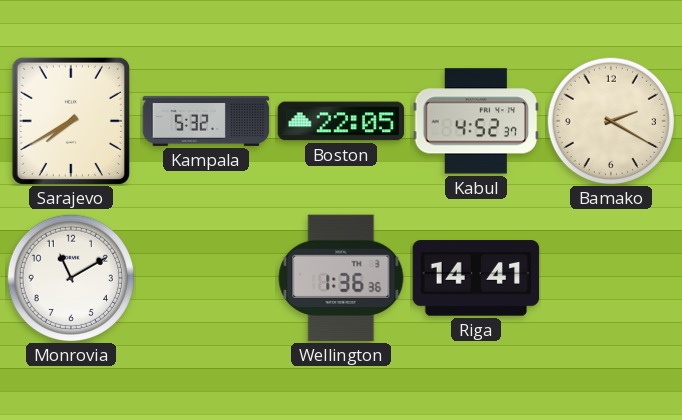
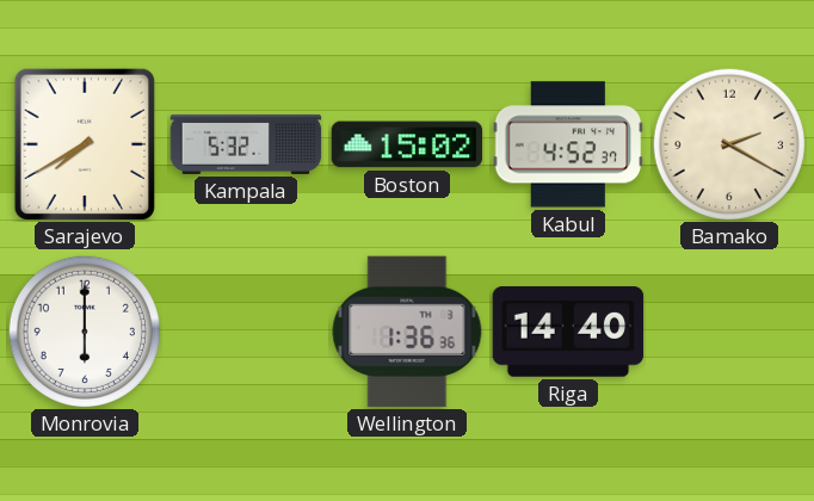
Boston: 22:05 -> 15:02 (407, 144)
Monrovia: 11:10 -> 6:00 (84, 330)
Riga: 14:41 -> 14:40 (568, 332)
